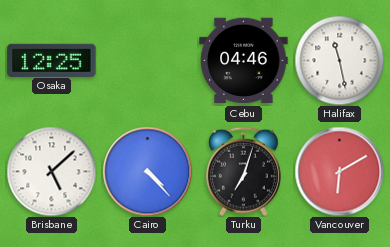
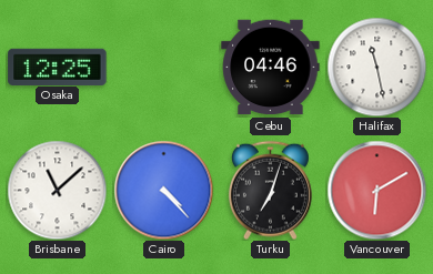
Brisbane: 5:08 -> 11:08 (57, 190)
